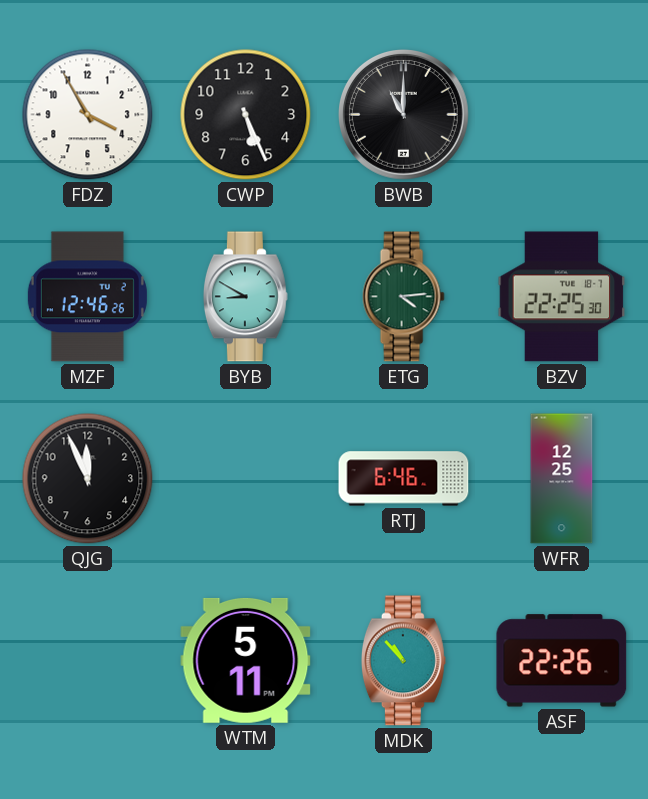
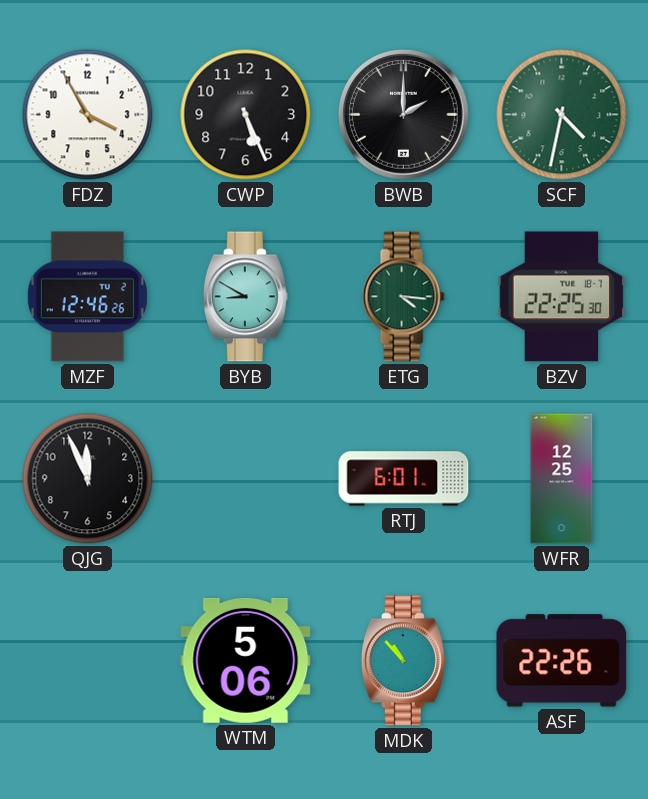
BWB: 11:00 -> 2:00 (404, 115)
SCF: none -> 4:32 (562, 115)
ETG: 4:14 -> 4:16 (403, 297)
RTJ: 6:46 -> 6:01 (404, 479)
WTM: 5:11 -> 5:06 (246, 660)
